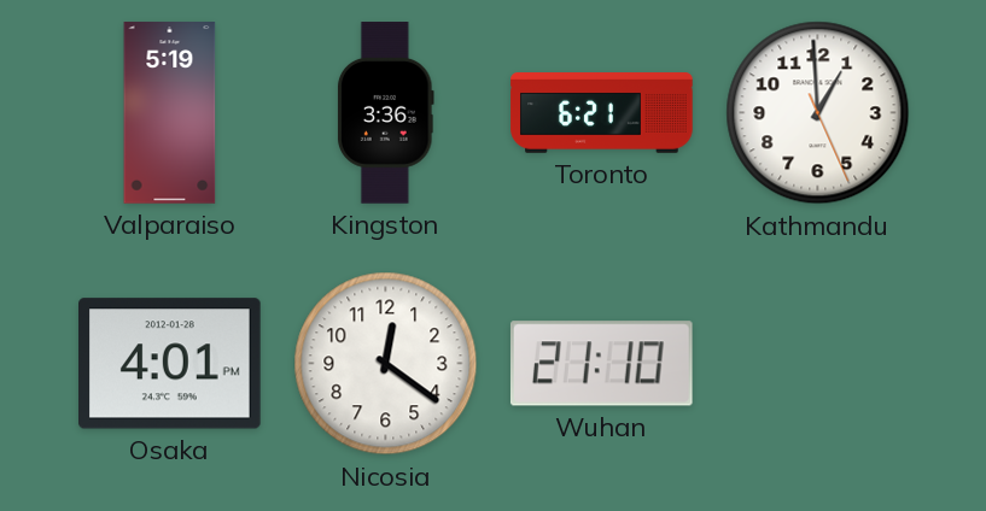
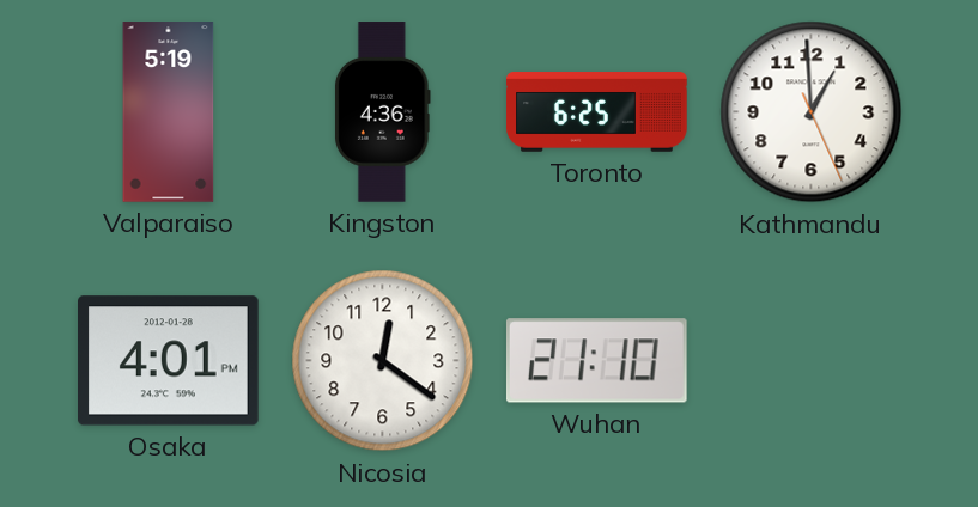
Kingston: 3:36 -> 4:36 (383, 112)
Toronto: 6:21 -> 6:25 (597, 112)
